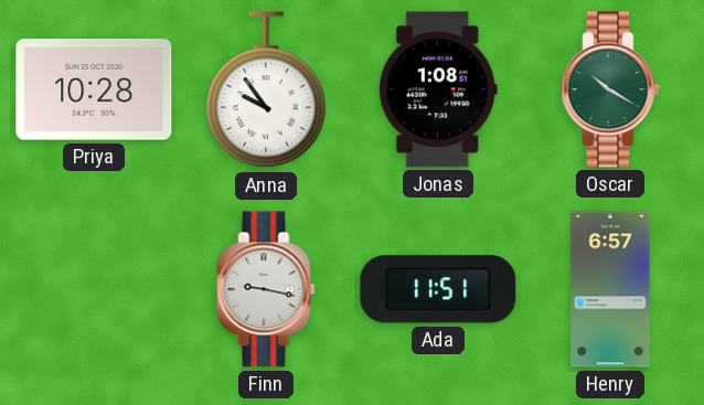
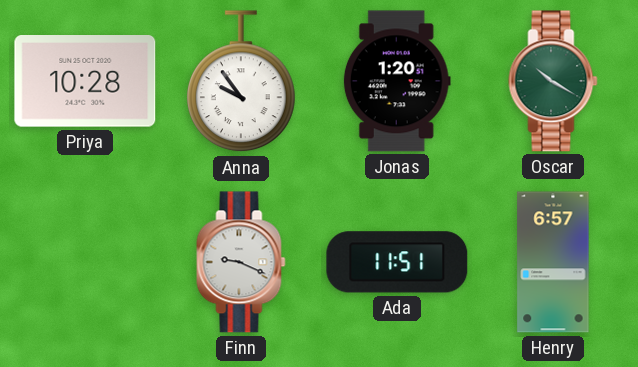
Jonas: 1:08 -> 1:20 (397, 81)
Finn: 9:17 -> 9:19 (241, 262)
